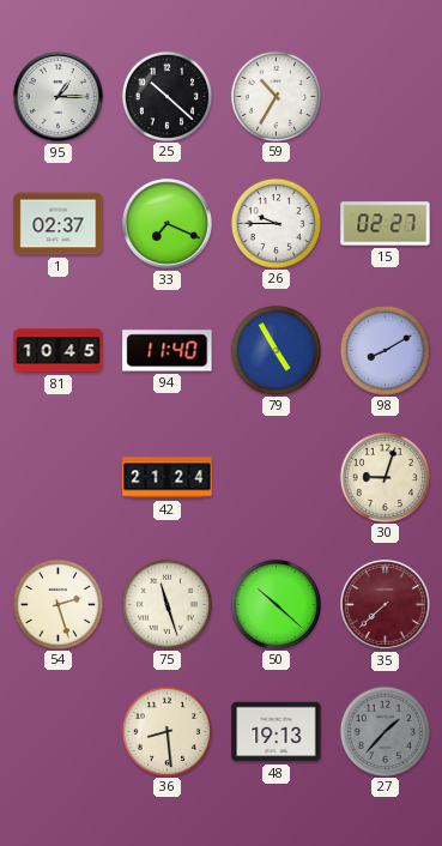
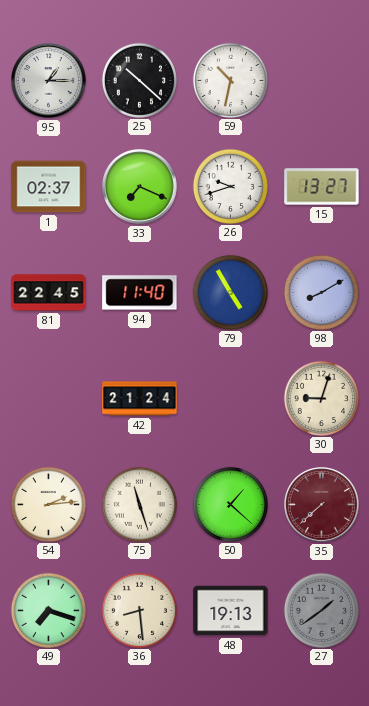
59: 10:35 -> 10:32 (230, 80)
26: 9:45 -> 9:42 (230, 186)
15: 02:27 -> 13:27 (322, 187)
81: 10:45 -> 22:45 (49, 293)
54: 2:27 -> 2:14 (48, 504)
50: 10:22 -> 1:22 (230, 504)
49: none -> 7:18 (48, 610)
27: 1:37 -> 1:39 (321, 610)
